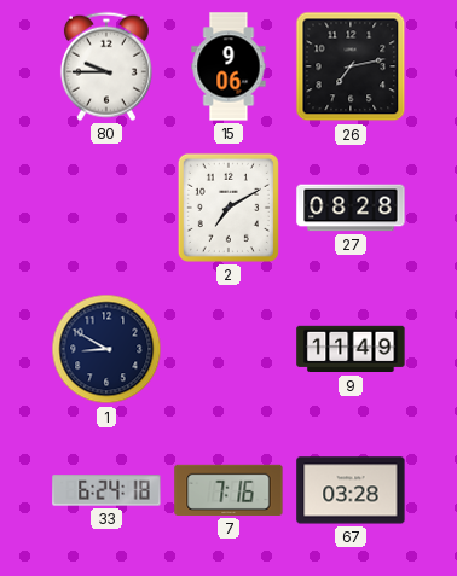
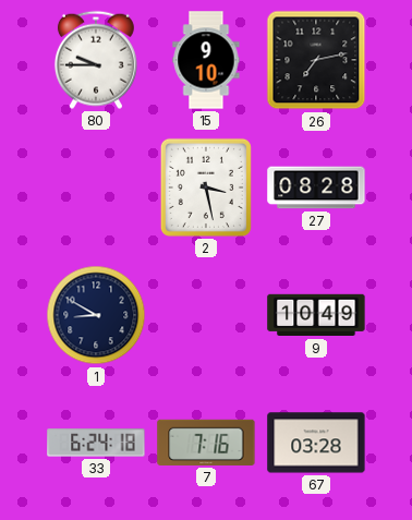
15: 9:06 -> 9:10 (206, 60)
2: 7:10 -> 3:28 (206, 188)
9: 11:49 -> 10:49 (316, 315)
